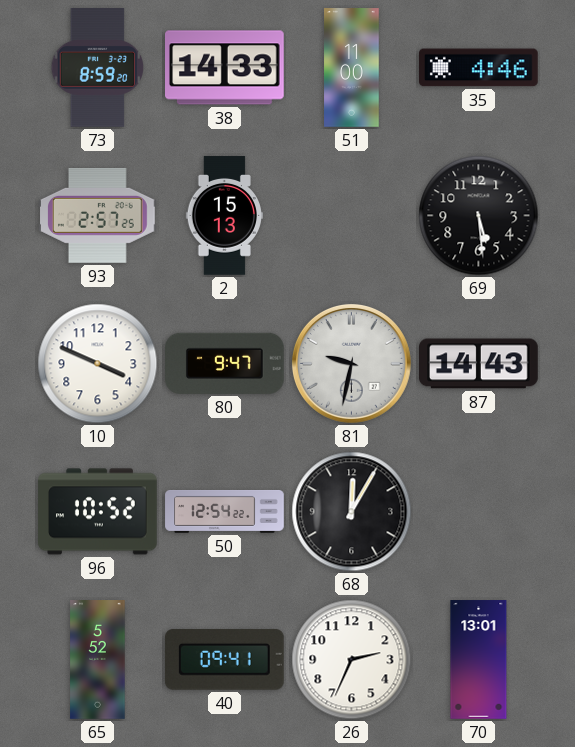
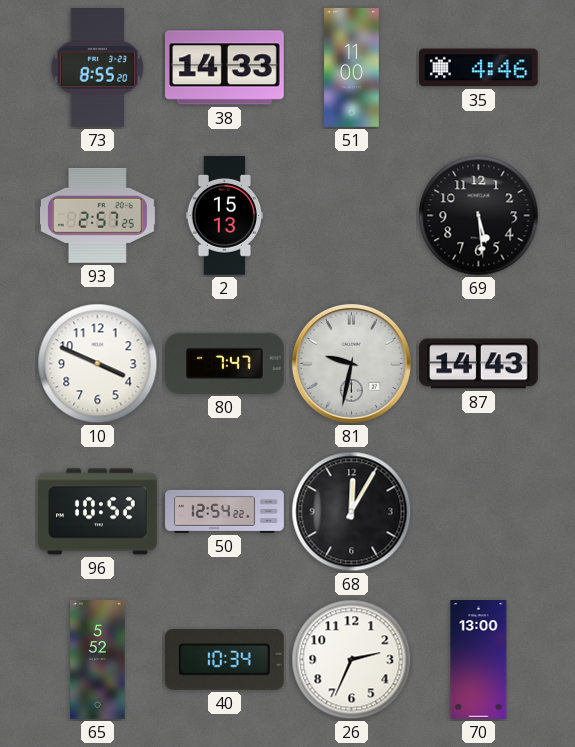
73: 8:59 -> 8:55 (98, 68)
80: 9:47 -> 7:47 (225, 363)
40: 09:41 -> 10:34 (224, 660)
70: 13:01 -> 13:00 (479, 660)
